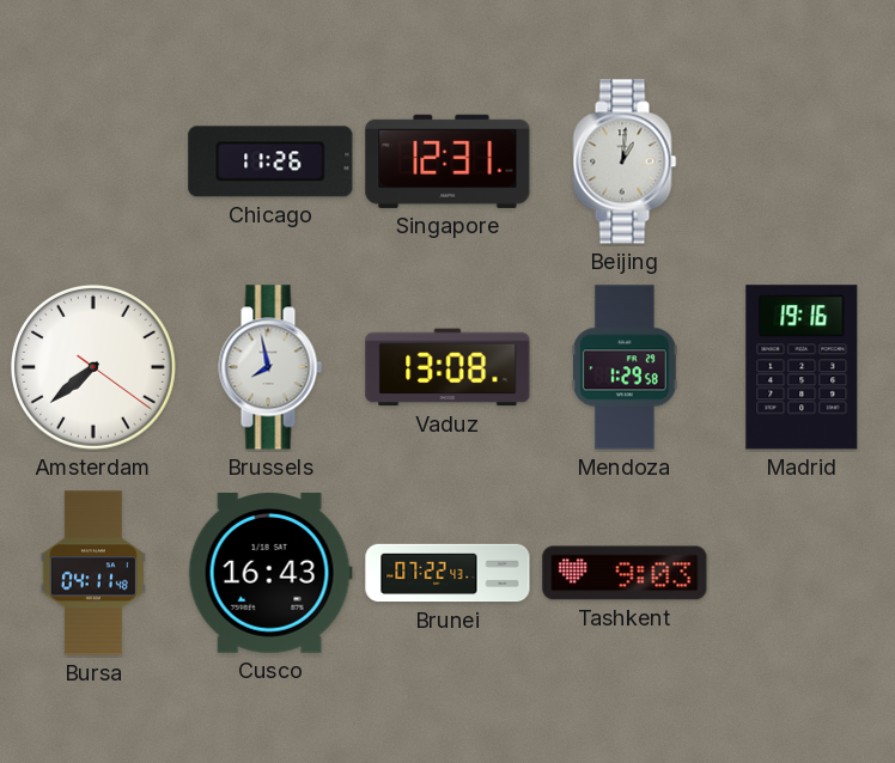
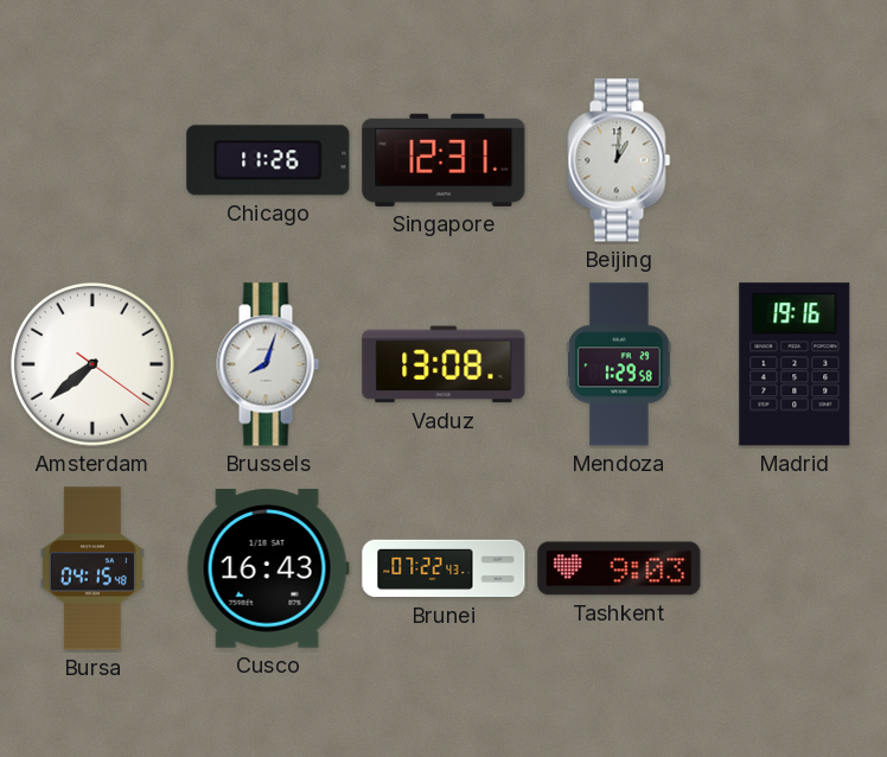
Brussels: 7:58 -> 8:03 (268, 364)
Bursa: 04:11 -> 04:15 (92, 568)
